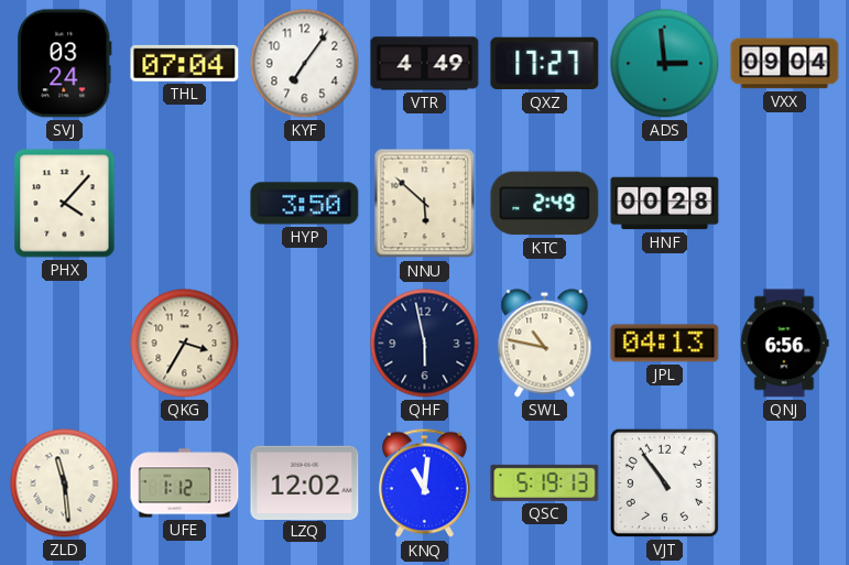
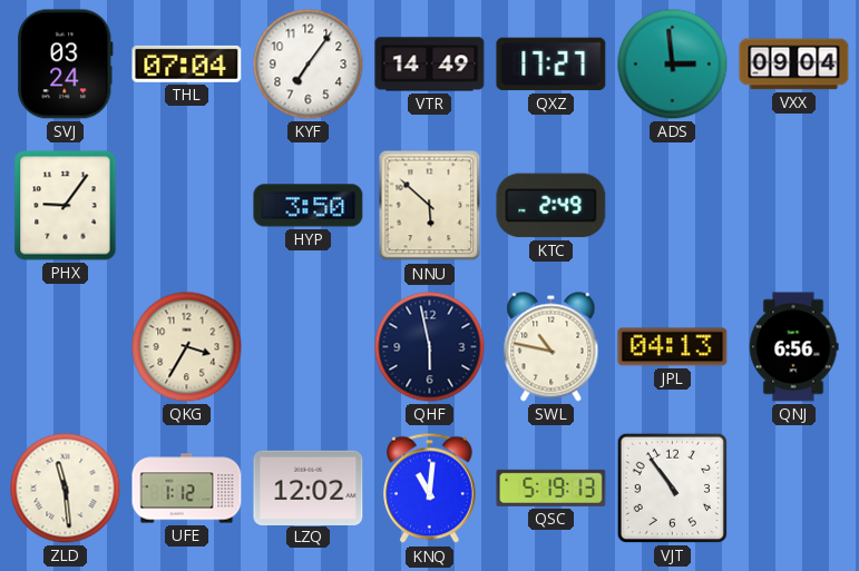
VTR: 4:49 -> 14:49 (430, 65)
PHX: 4:07 -> 9:06 (66, 206)
HNF: 00:28 -> none (665, 204)
